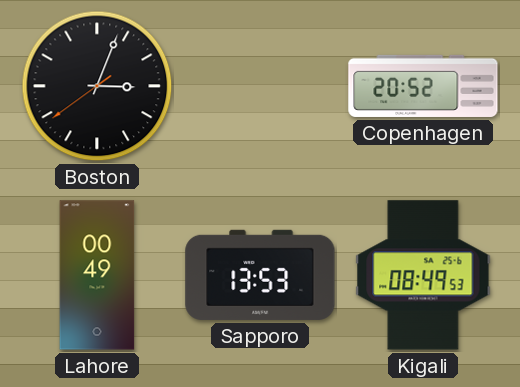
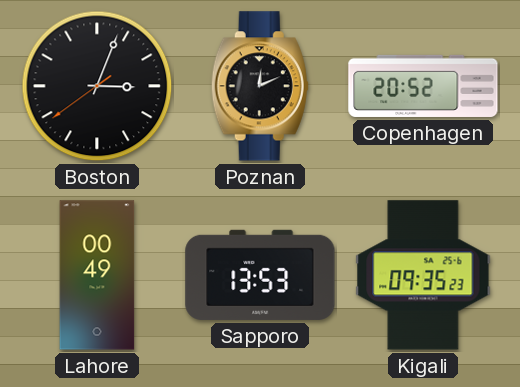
Poznan: none -> 12:11 (260, 86)
Kigali: 08:49 -> 09:35 (423, 275)
